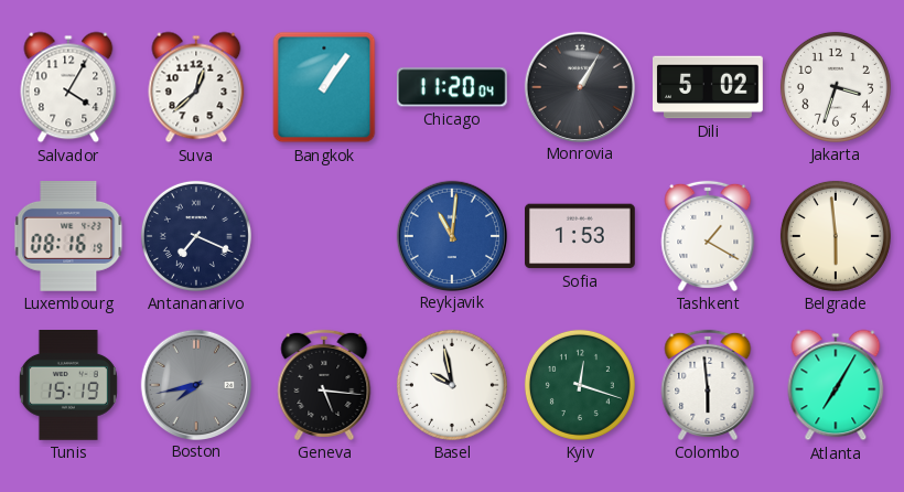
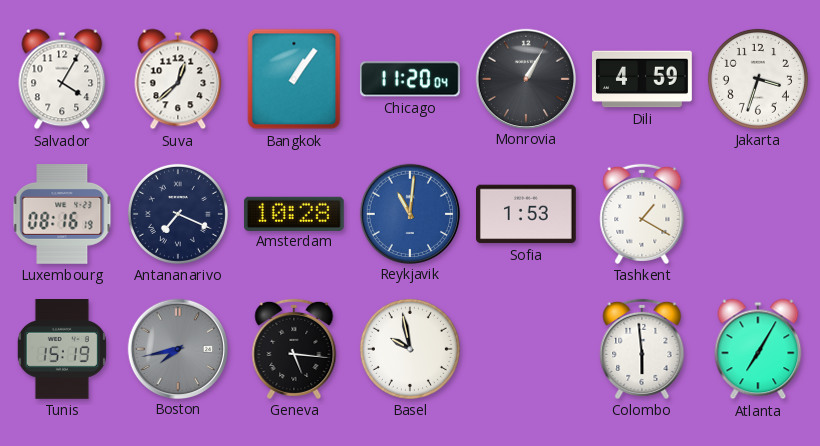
Dili: 5:02 -> 4:59 (643, 79)
Amsterdam: none -> 10:28 (294, 213)
Belgrade: 5:59 -> none (836, 236)
Kyiv: 12:18 -> none (580, 385)
